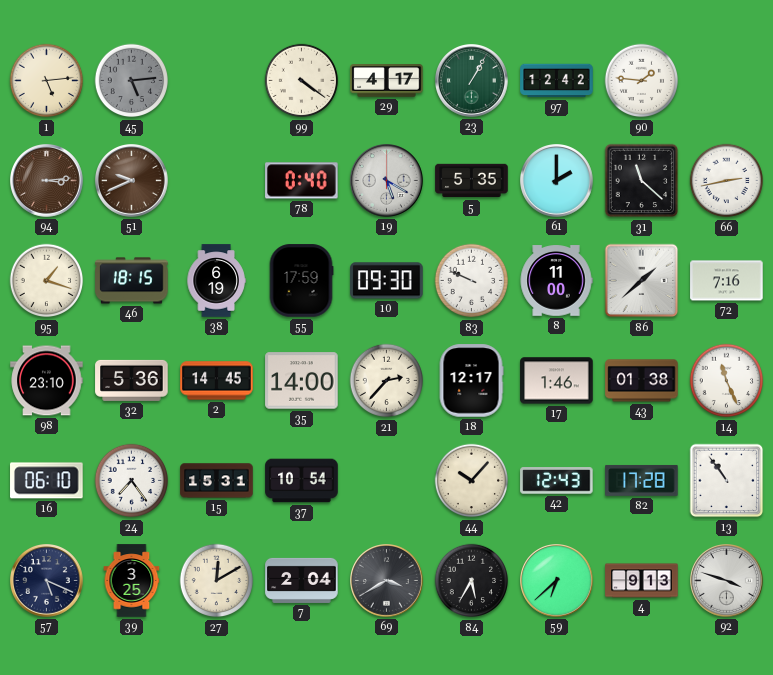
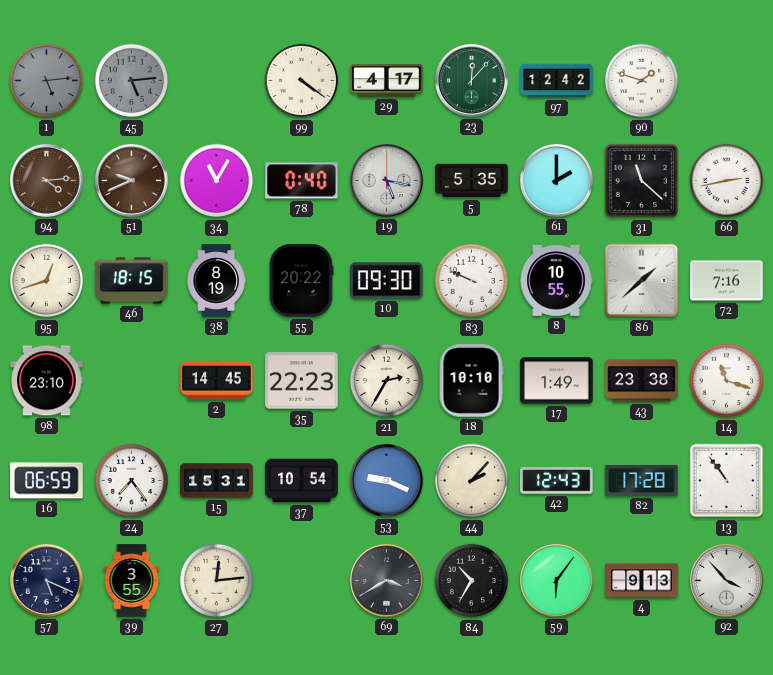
1 dial: cream -> grey (47, 81)
23: 1:05 -> 12:07 (472, 81)
90: 1:46 -> 1:48 (642, 81)
94: 3:14 -> 4:14 (47, 181)
34: none -> 11:05 (217, 181)
19: 5:20 -> 5:17 (387, 181)
95: 1:18 -> 12:42 (47, 281)
38: 6:19 -> 8:19 (216, 281)
55: 17:59 -> 20:22 (301, 281)
8: 11:00 -> 10:55 (556, 281)
32: 5:36 -> none (132, 380)
35: 14:00 -> 22:23 (302, 381)
21: 2:37 -> 2:35 (387, 381)
18: 12:17 -> 10:10 (471, 381)
17: 1:46 -> 1:49 (557, 381)
43: 01:38 -> 23:38 (642, 381)
14: 11:26 -> 11:18 (727, 381)
16: 06:10 -> 06:59 (47, 481)
53: none -> 9:19 (387, 481)
44: 10:07 -> 2:07 (472, 481)
39: 3:25 -> 3:55 (132, 581)
27: 12:10 -> 12:14 (217, 581)
7: 2:04 -> none (302, 580)
84: 5:35 -> 10:35 (472, 581)
59: 6:38 -> 6:06 (557, 581)
92: 3:48 -> 3:53 (727, 581)
